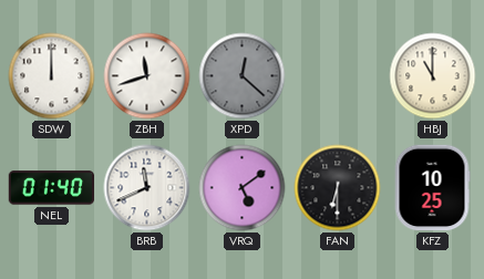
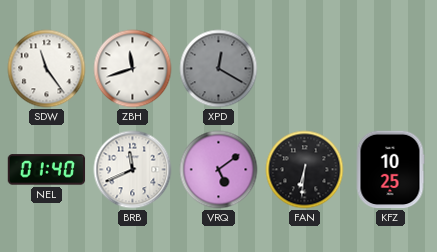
SDW: 12:00 -> 11:24 (47, 69)
XPD: 12:22 -> 12:20 (219, 69)
HBJ: 11:00 -> none (433, 76)
FAN: 6:30 -> 6:31 (305, 170)
